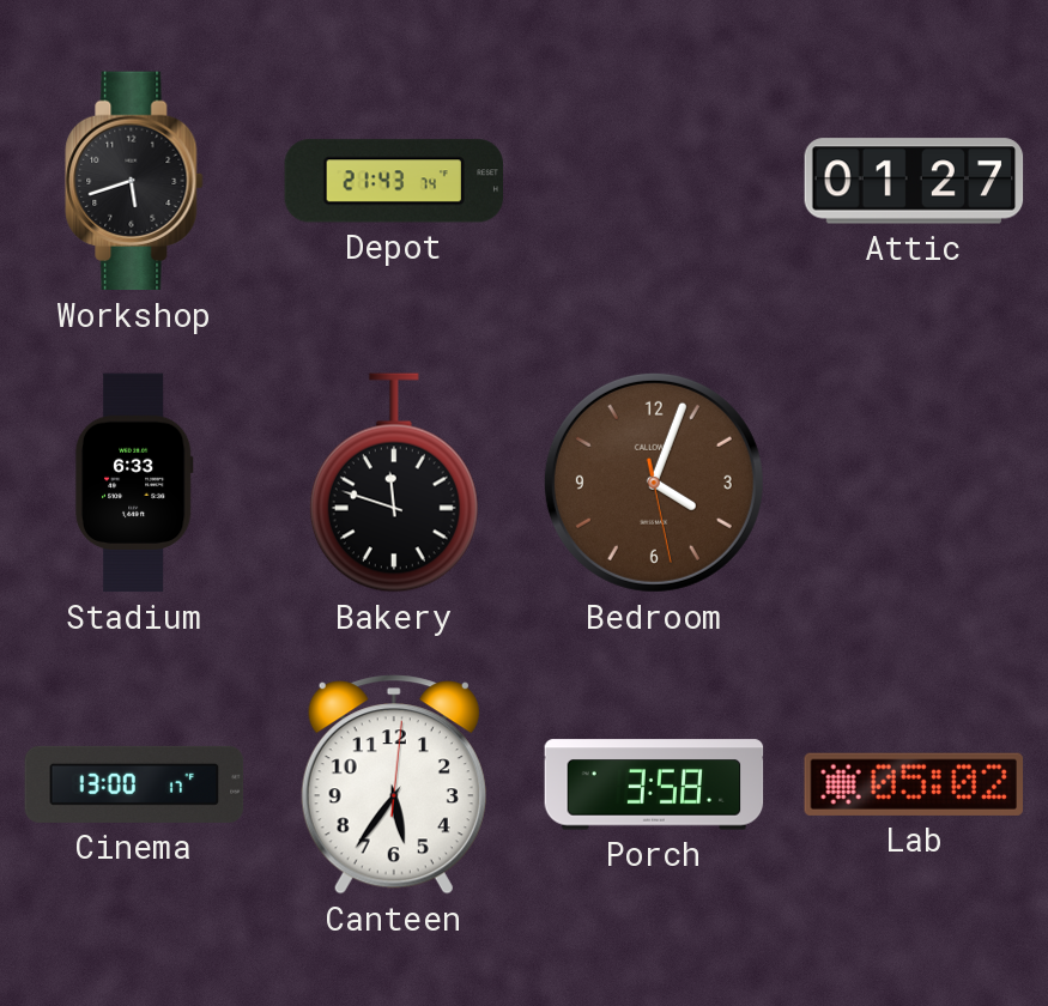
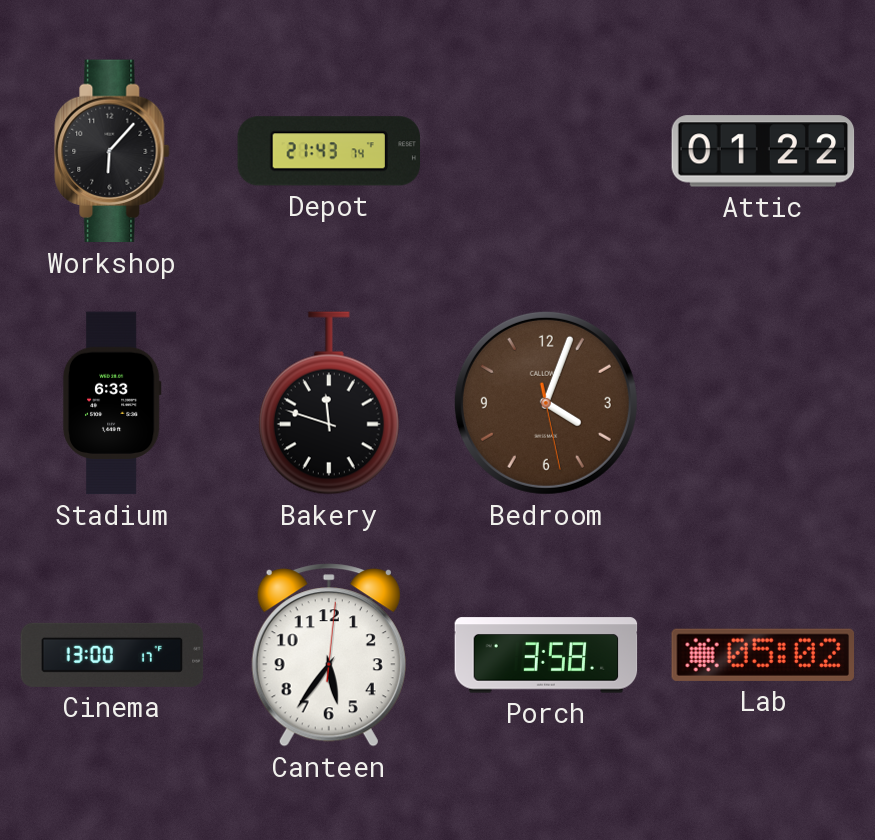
Workshop: 5:42 -> 6:07 (112, 151)
Attic: 01:27 -> 01:22 (763, 151)
